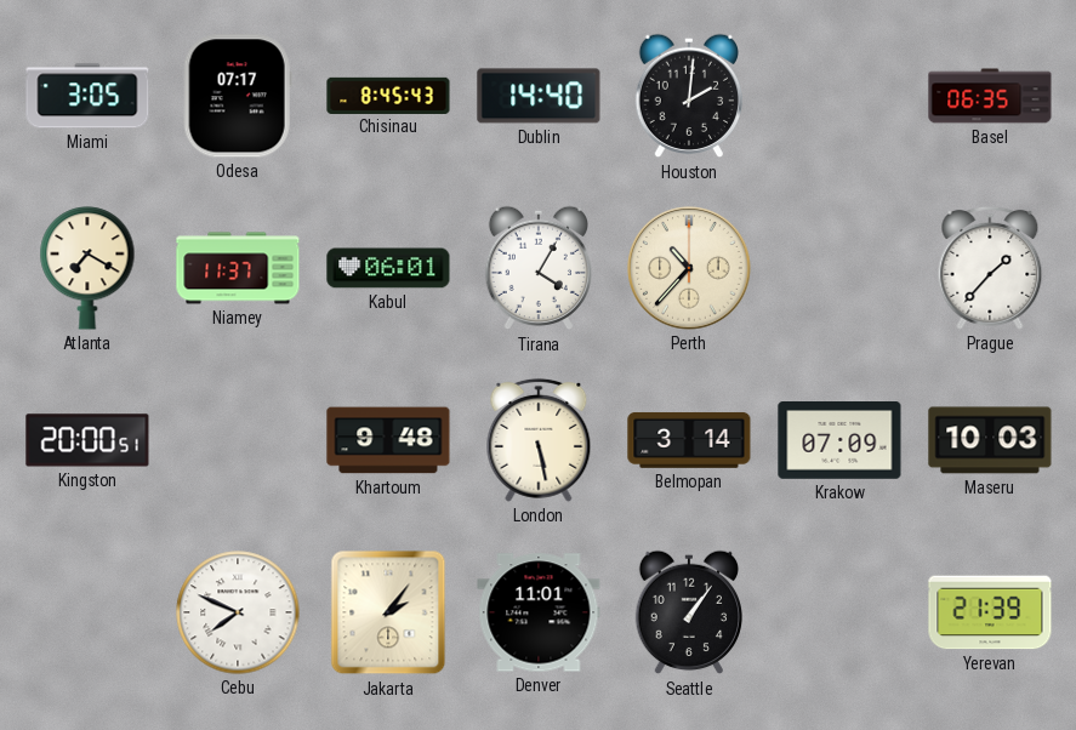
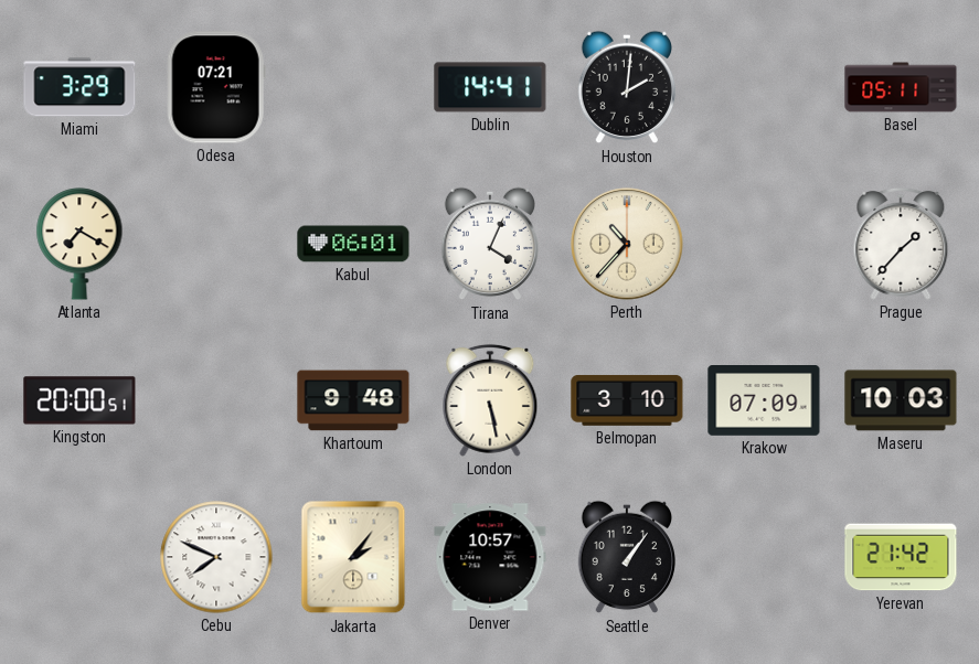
Miami: 3:05 -> 3:29 (79, 87)
Odesa: 07:17 -> 07:21 (216, 87)
Chisinau: 8:45 -> none (388, 95)
Dublin: 14:40 -> 14:41 (490, 87)
Basel: 06:35 -> 05:11 (901, 87)
Niamey: 11:37 -> none (238, 268)
Tirana: 4:05 -> 4:04 (490, 244)
Belmopan: 3:14 -> 3:10 (627, 400)
Denver: 11:01 -> 10:57 (490, 557)
Yerevan: 21:39 -> 21:42 (901, 557)
